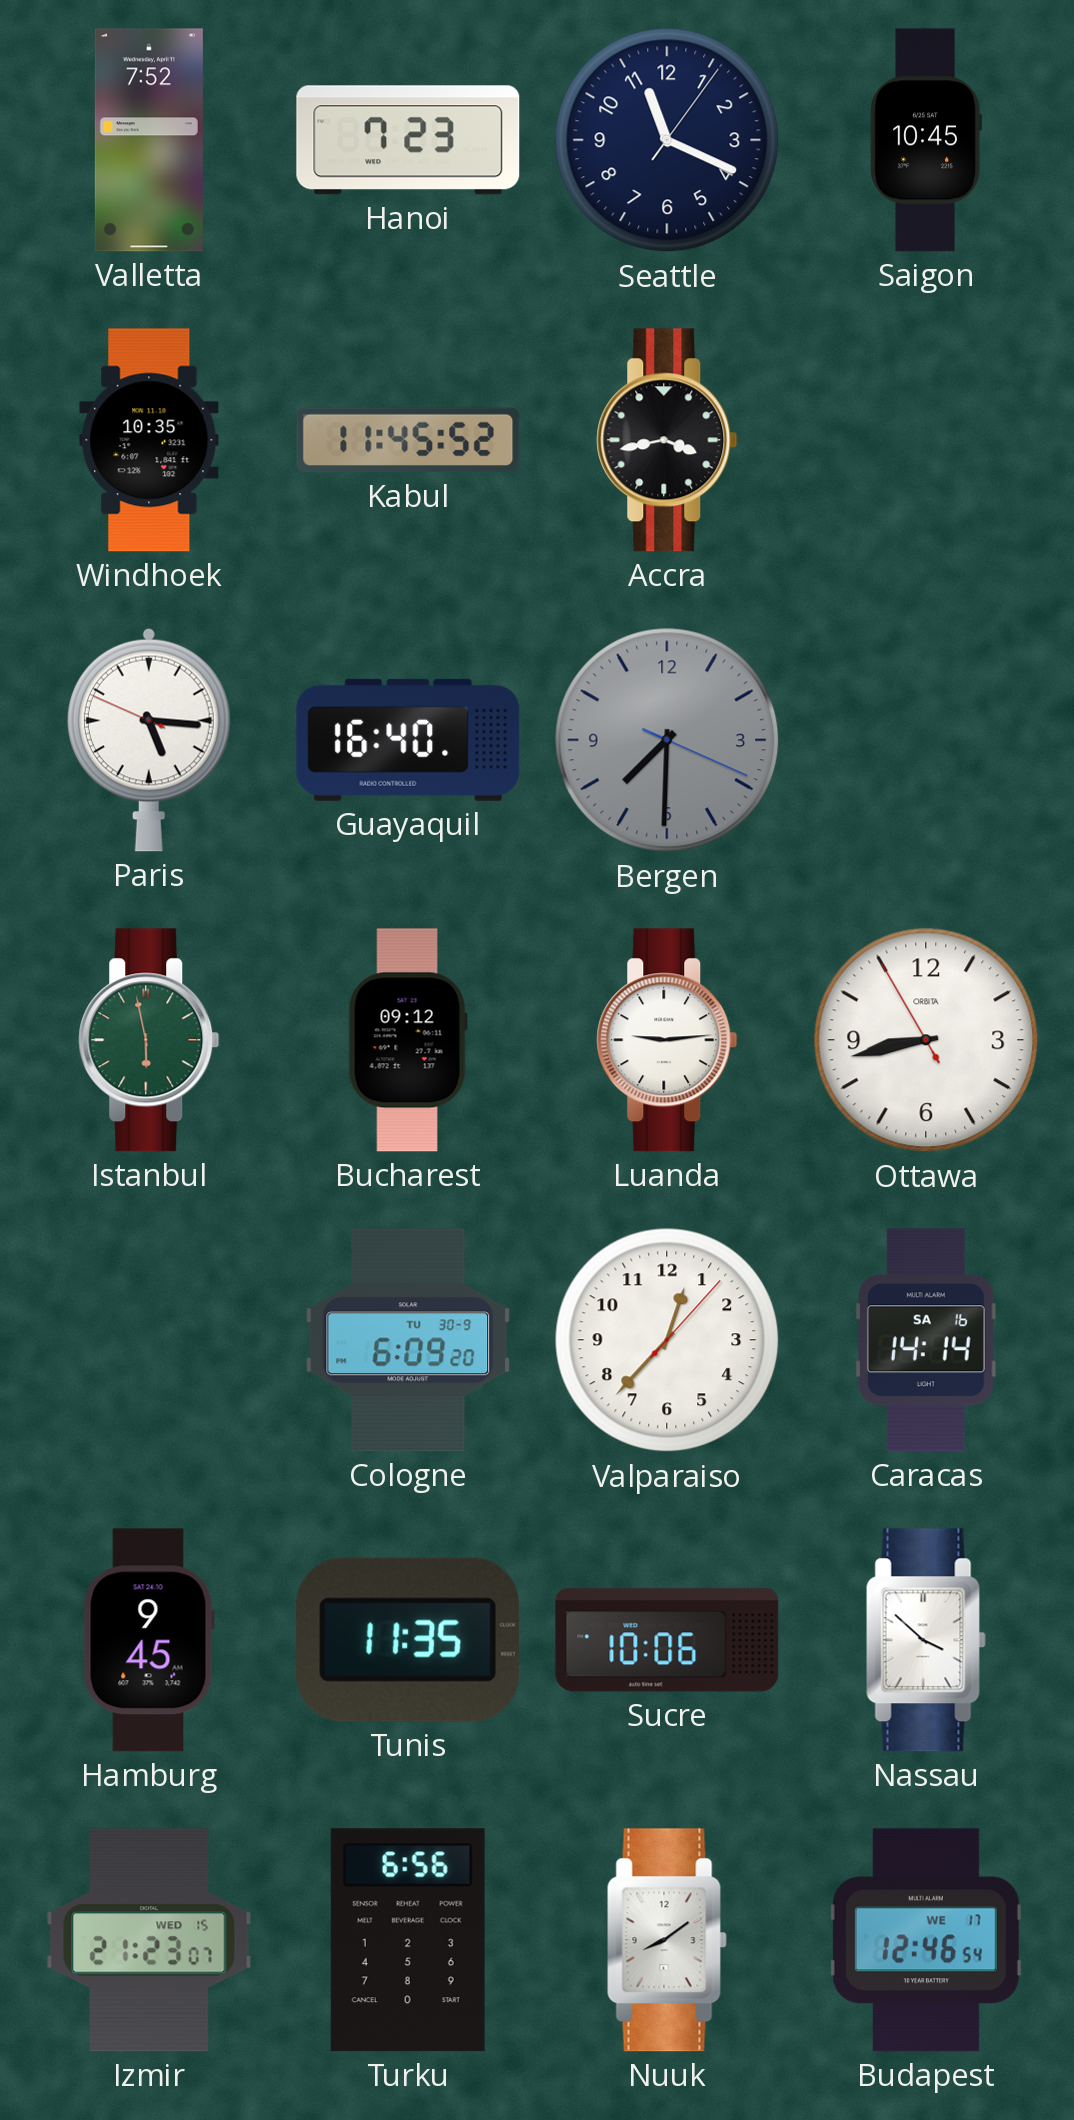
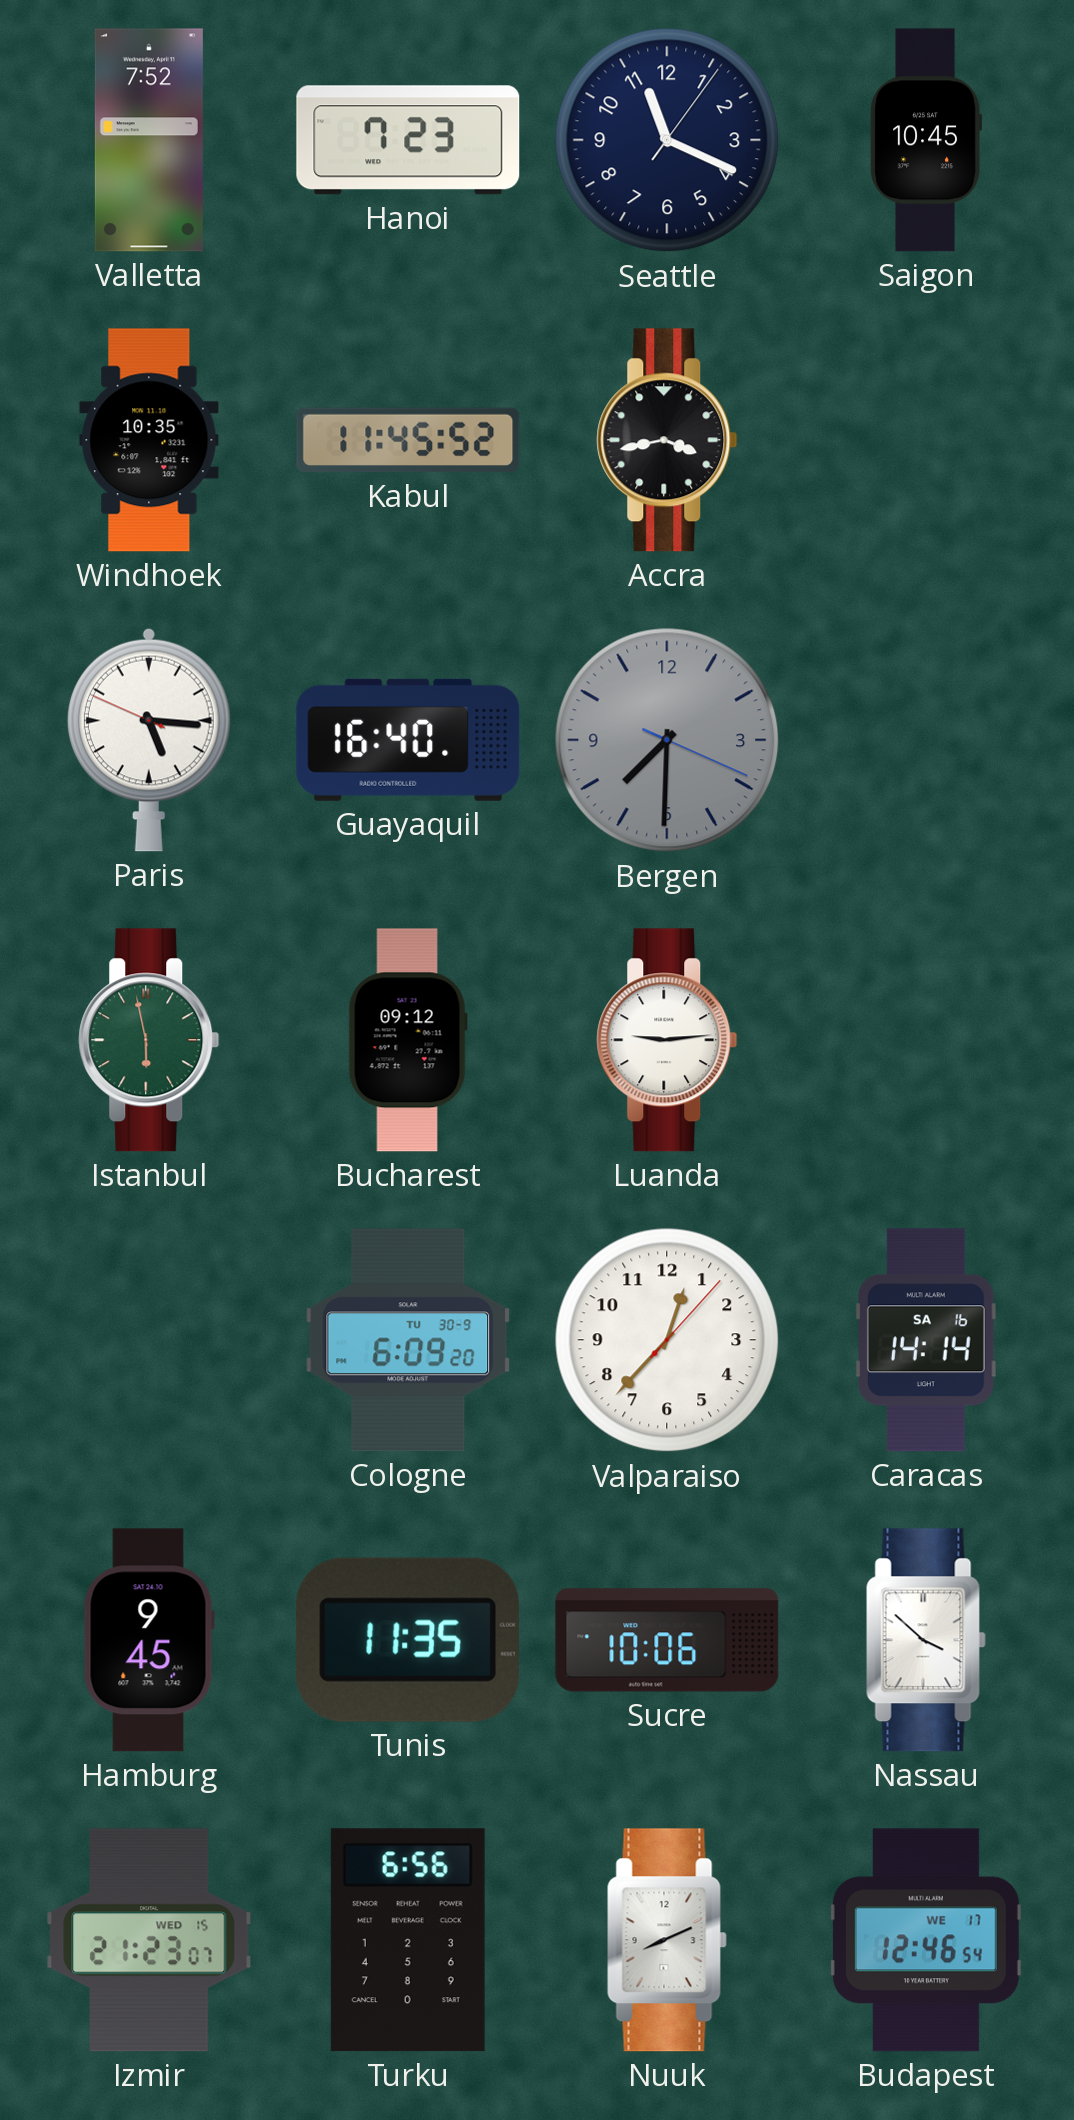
Ottawa: 8:42 -> none (926, 1040)
Nuuk: 8:09 -> 8:11 (667, 1940)
